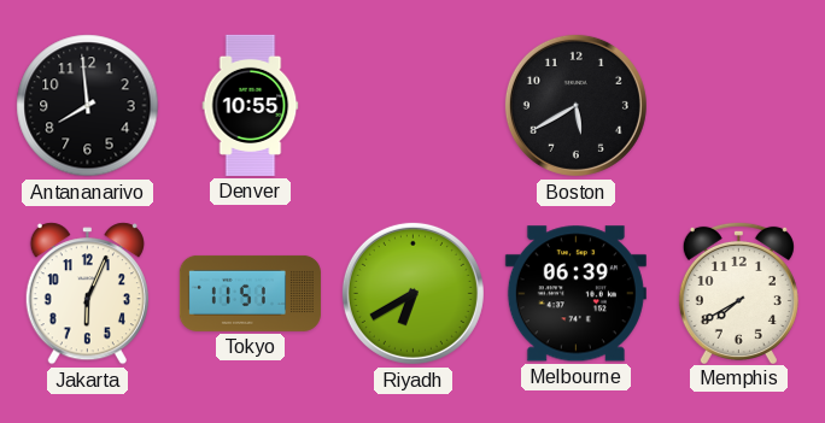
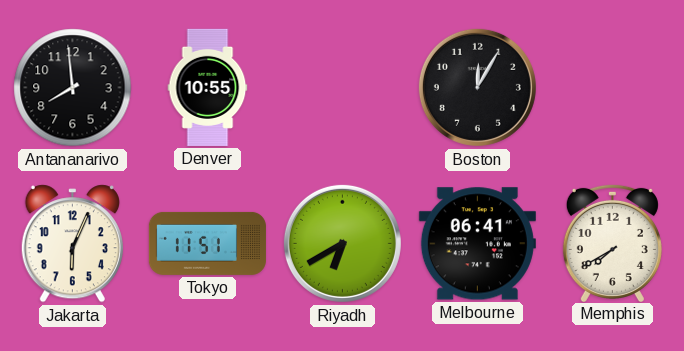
Boston: 5:40 -> 12:05 (477, 87)
Melbourne: 06:39 -> 06:41 (477, 244)
